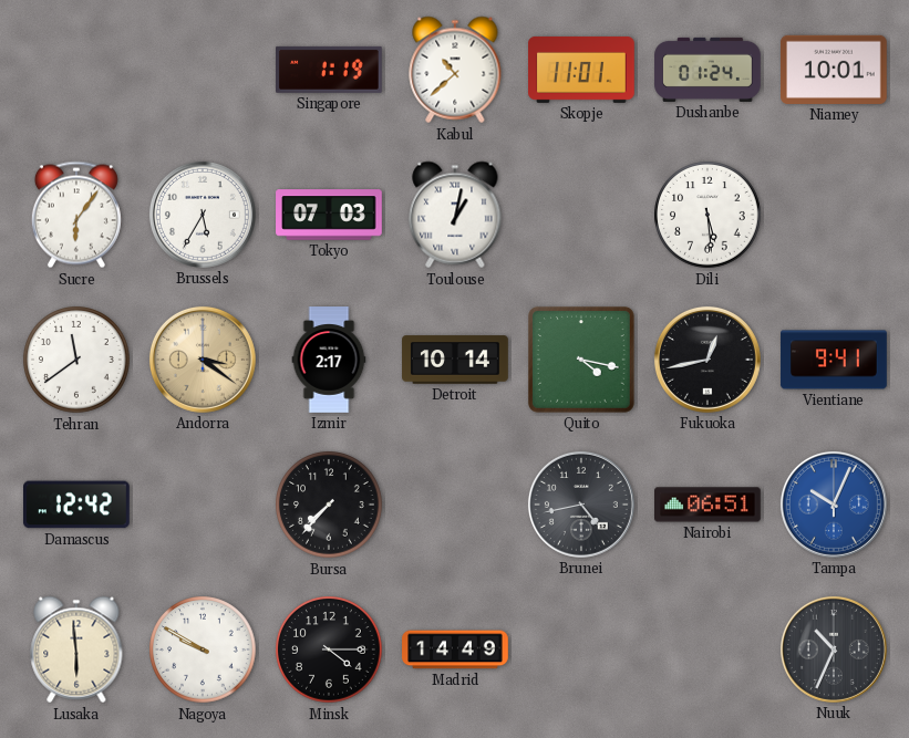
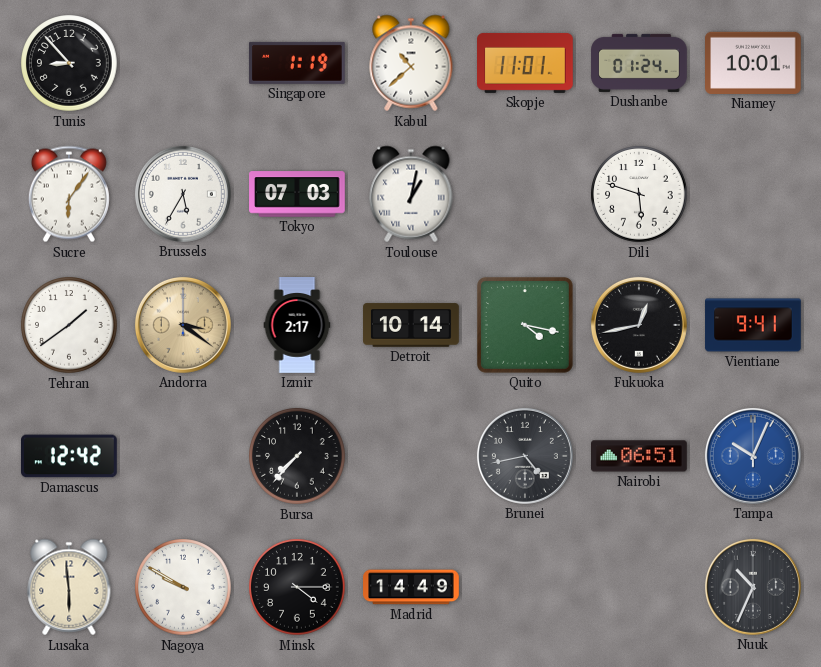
Tunis: none -> 8:53 (69, 63)
Dili: 5:29 -> 5:48 (639, 194)
Tehran: 11:39 -> 1:39 (69, 325)
